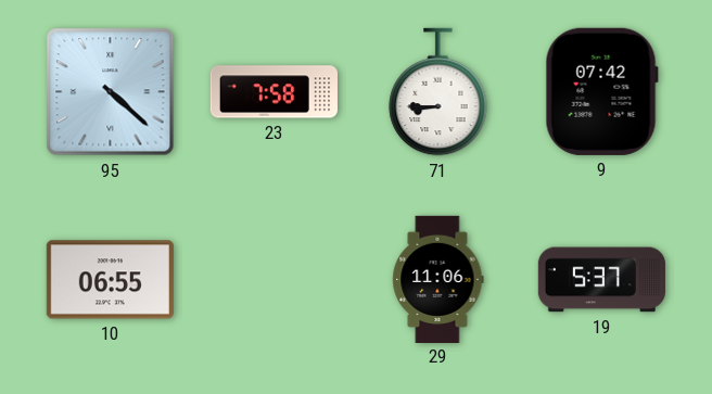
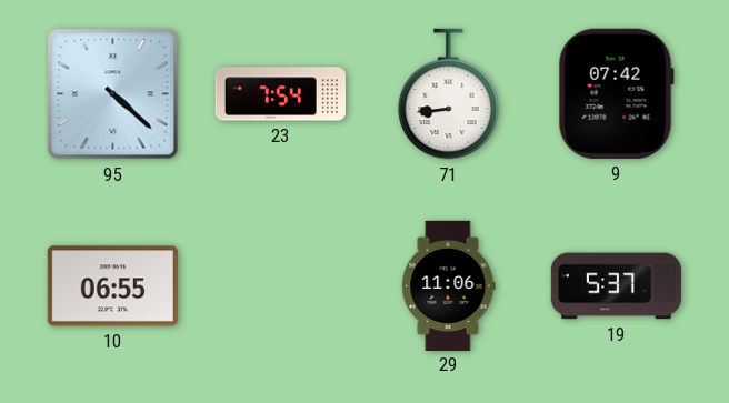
23: 7:58 -> 7:54 (280, 94)
71: 8:45 -> 8:44 (449, 94)
